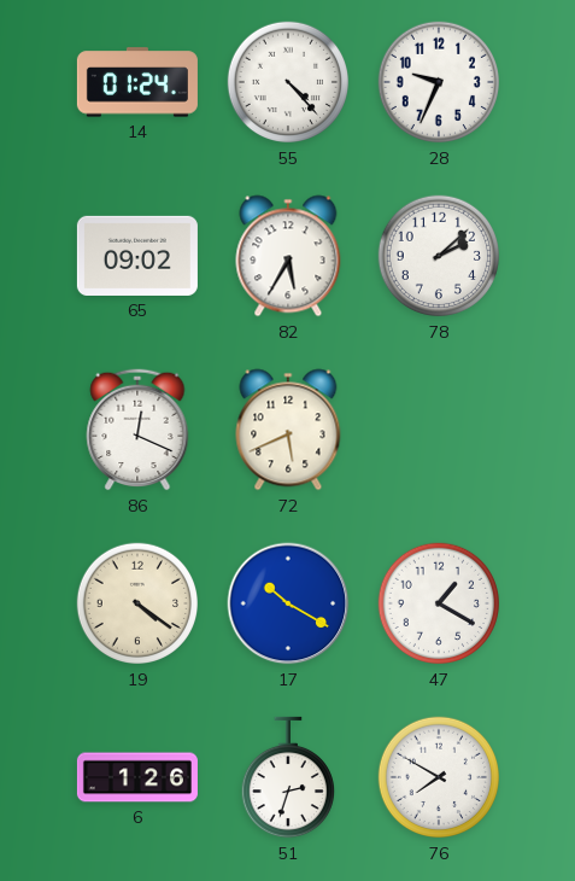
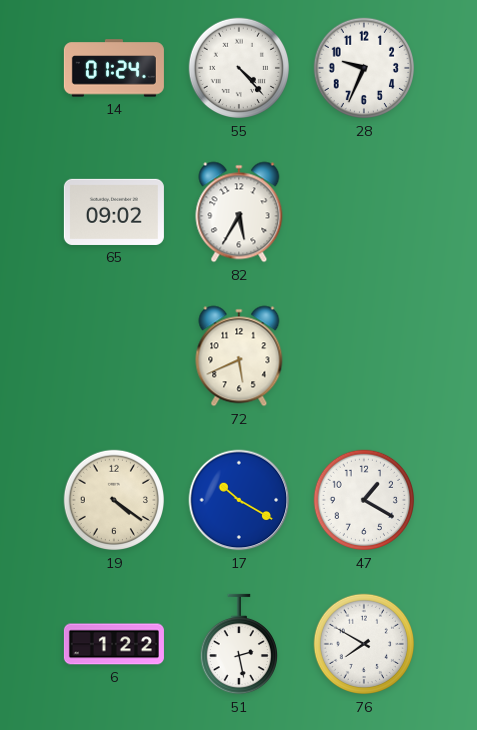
78: 2:08 -> none (439, 256)
86: 12:19 -> none (137, 430)
6: 1:26 -> 1:22 (114, 644)
51: 2:33 -> 2:28 (238, 644)
